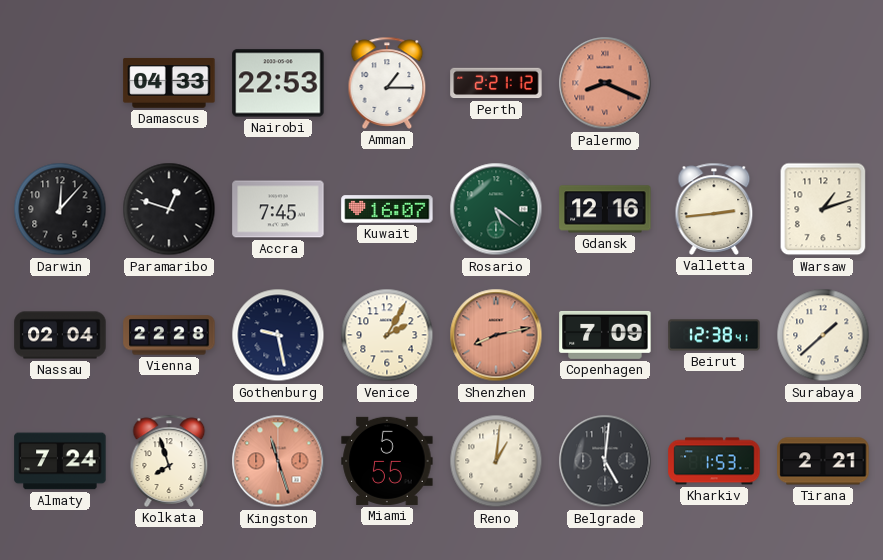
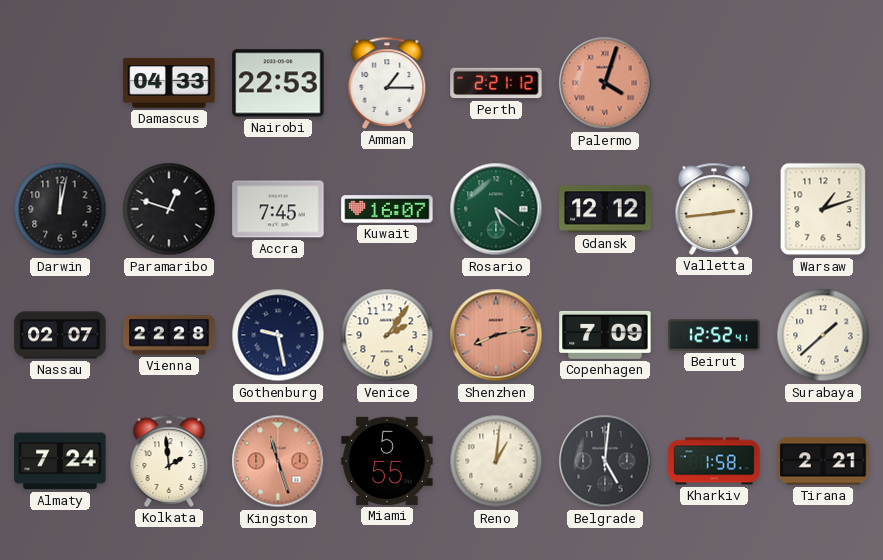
Palermo: 8:19 -> 4:03 (605, 83)
Darwin: 12:07 -> 12:02 (60, 209)
Gdansk: 12:16 -> 12:12 (605, 209)
Nassau: 02:04 -> 02:07 (60, 335)
Venice: 2:05 -> 2:06 (387, 335)
Beirut: 12:38 -> 12:52 (714, 335)
Kolkata: 7:57 -> 1:59 (169, 461)
Kharkiv: 1:53 -> 1:58 (714, 461)
